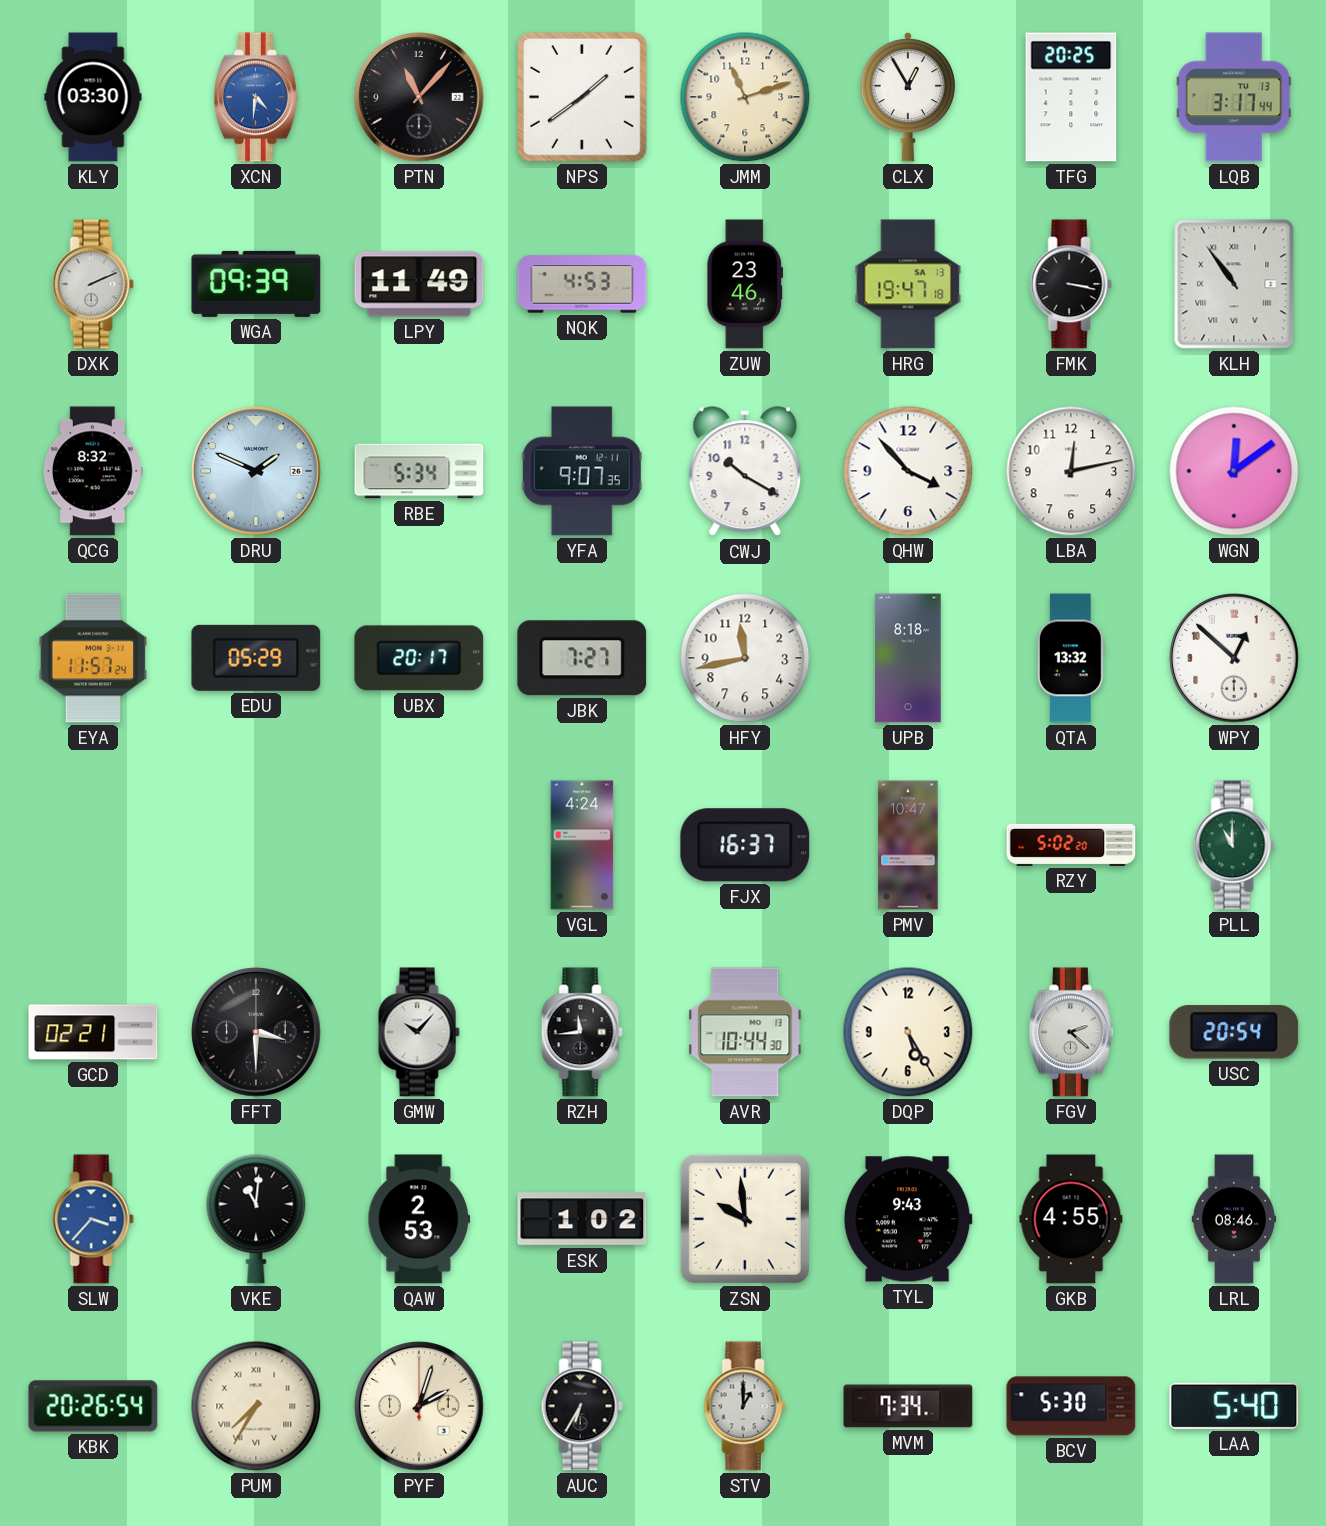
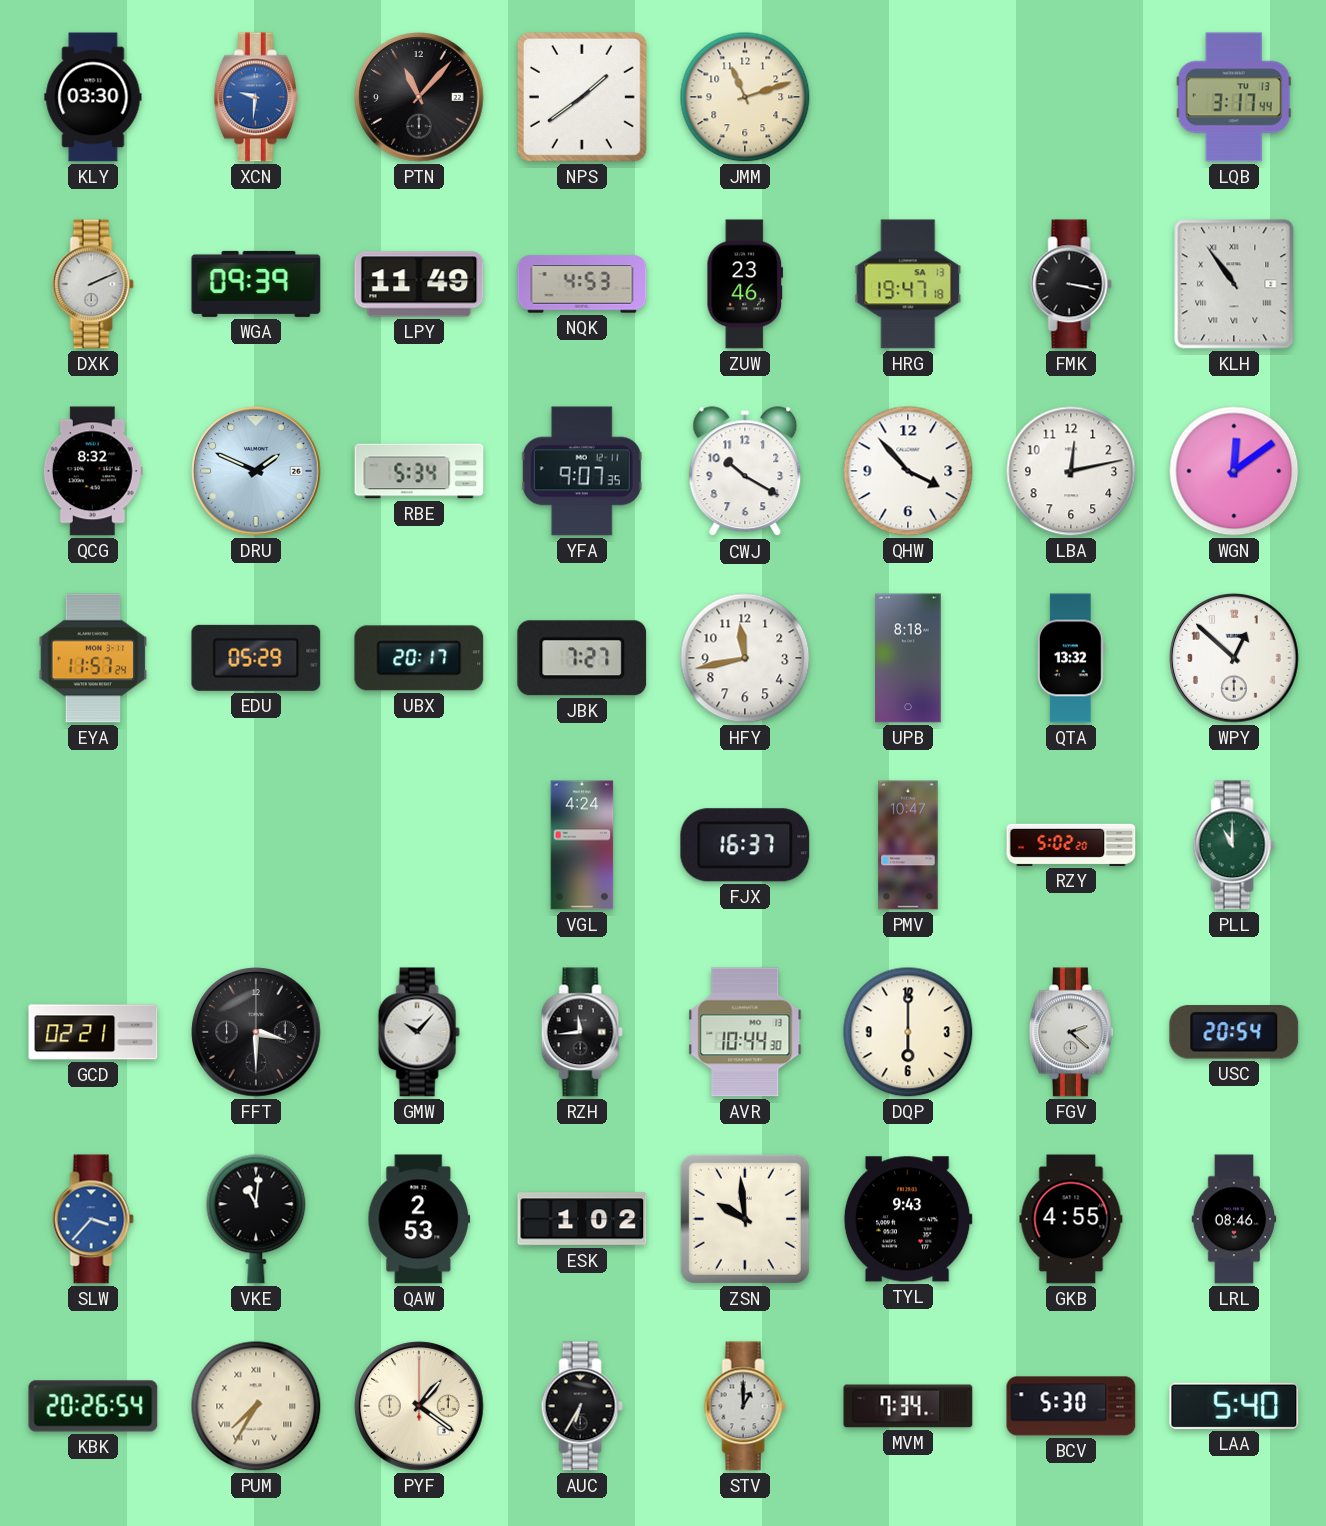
XCN: 4:31 -> 9:31 (256, 97)
CLX: 12:55 -> none (908, 97)
TFG: 20:25 -> none (1071, 97)
DQP: 5:25 -> 6:00 (908, 1032)
PYF: 2:03 -> 1:21 (419, 1406)
